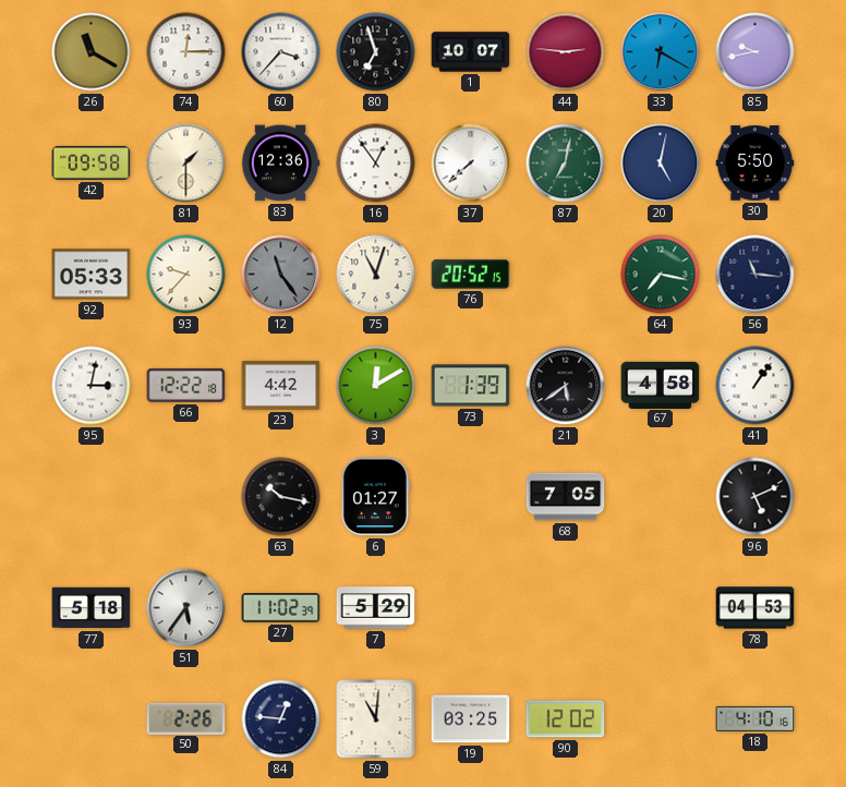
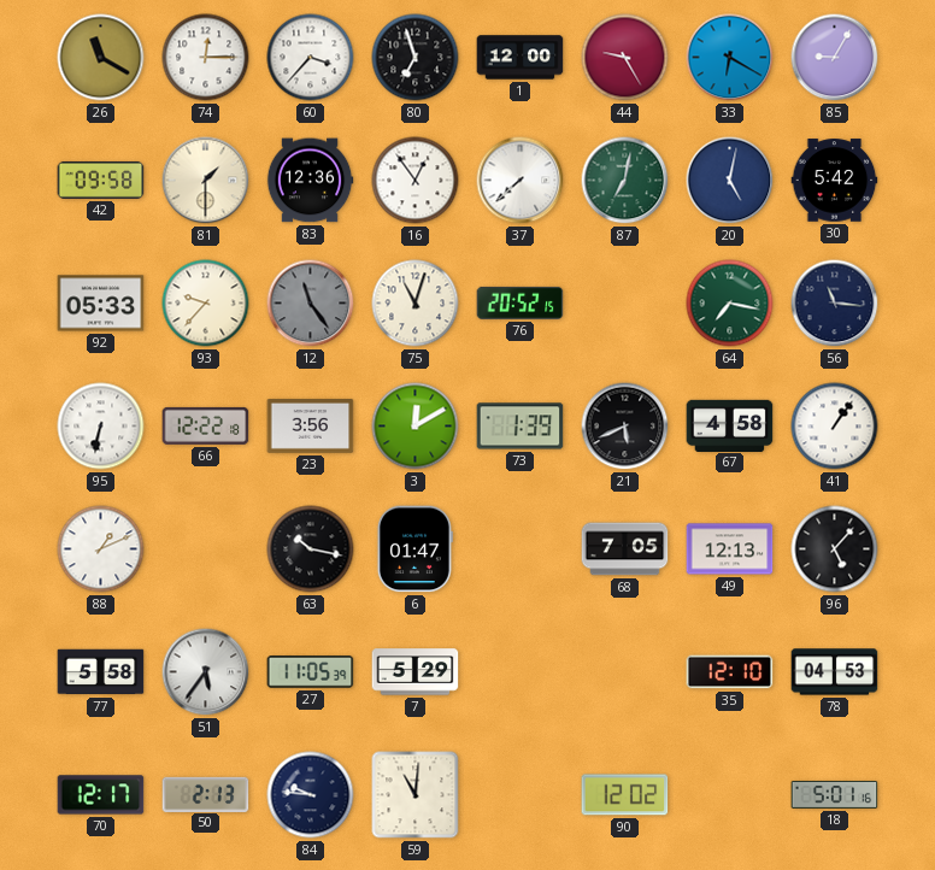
1: 10:07 -> 12:00 (521, 58)
44: 2:46 -> 9:25 (625, 58)
85: 9:43 -> 9:05 (835, 58)
30: 5:50 -> 5:42 (835, 181)
95: 3:02 -> 6:32 (101, 427)
23: 4:42 -> 3:56 (311, 425)
21: 5:39 -> 5:41 (625, 427)
88: none -> 1:11 (101, 549)
6: 01:27 -> 01:47 (414, 549)
49: none -> 12:13 (730, 549)
96: 5:11 -> 5:07 (835, 549)
77: 5:18 -> 5:58 (101, 672)
27: 11:02 -> 11:05 (311, 672)
35: none -> 12:10 (730, 672)
70: none -> 12:17 (101, 795)
50: 2:26 -> 2:13 (206, 794)
84: 12:46 -> 9:46 (311, 795)
19: 03:25 -> none (471, 719)
18: 4:10 -> 5:01 (835, 794)
